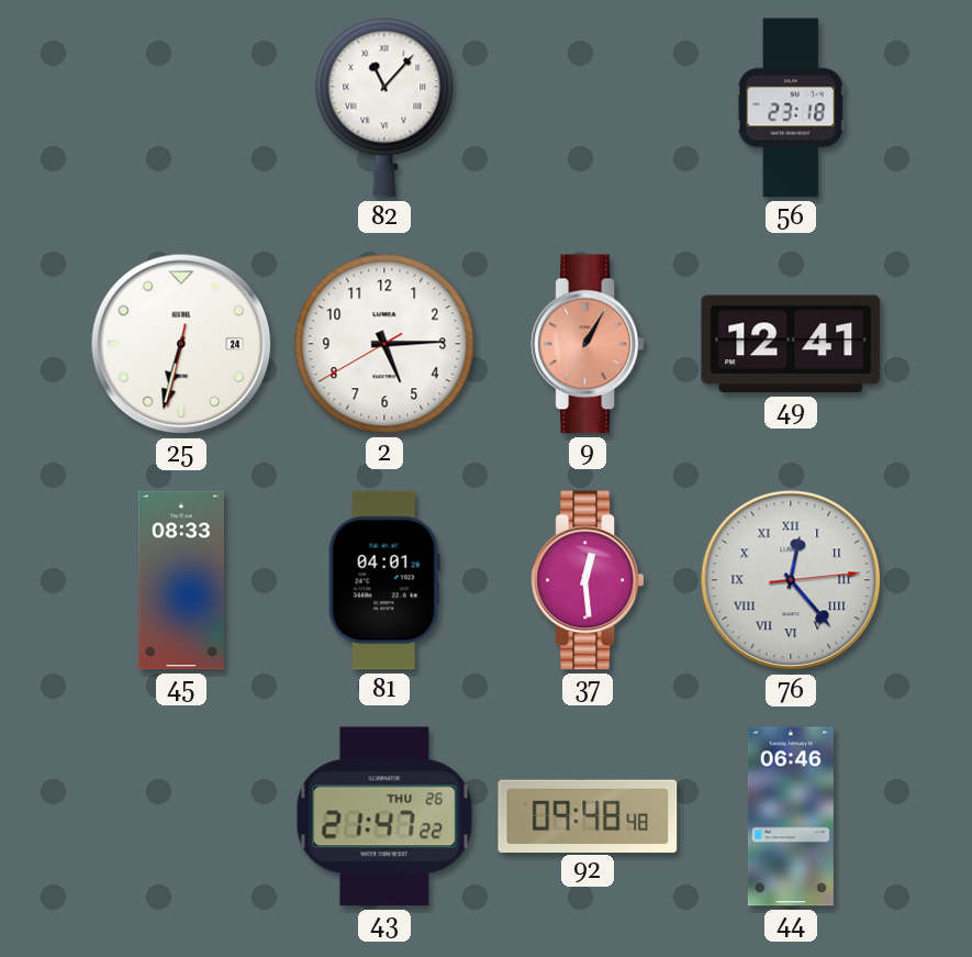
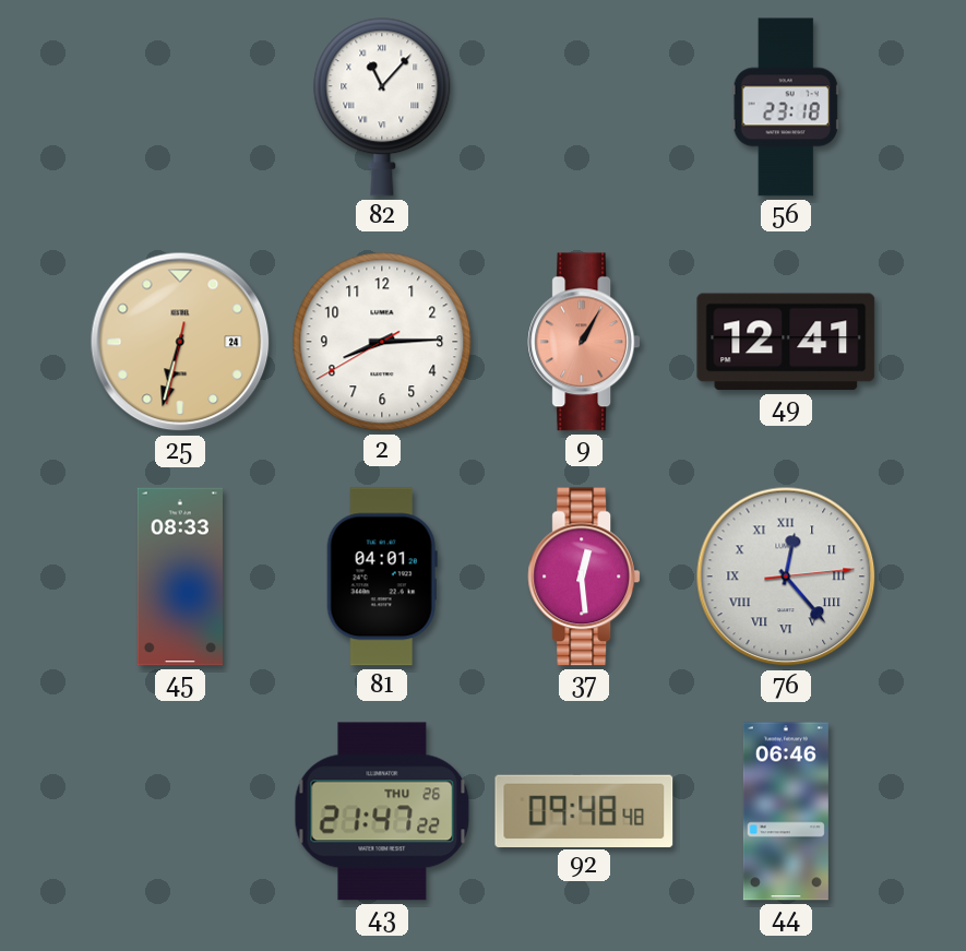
25 dial: white -> champagne (180, 342)
2: 5:14 -> 8:14 (382, 342)
